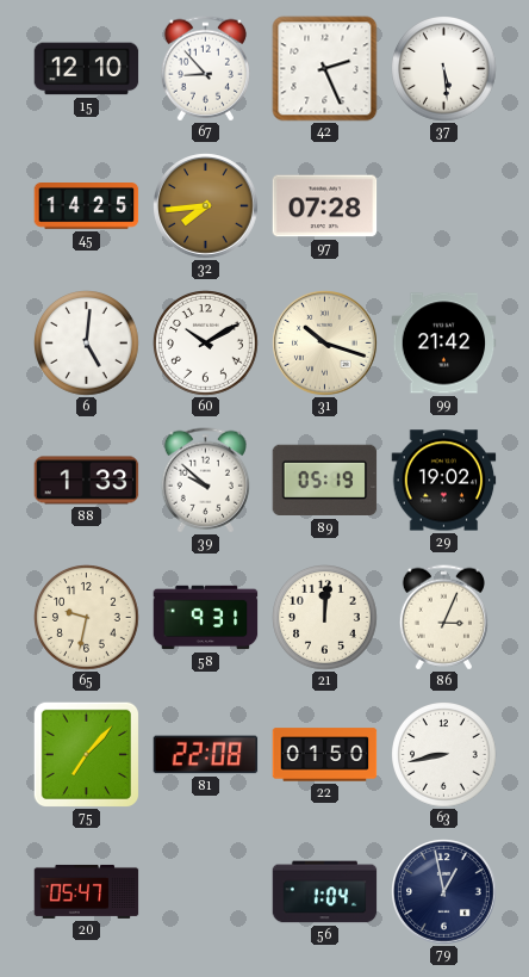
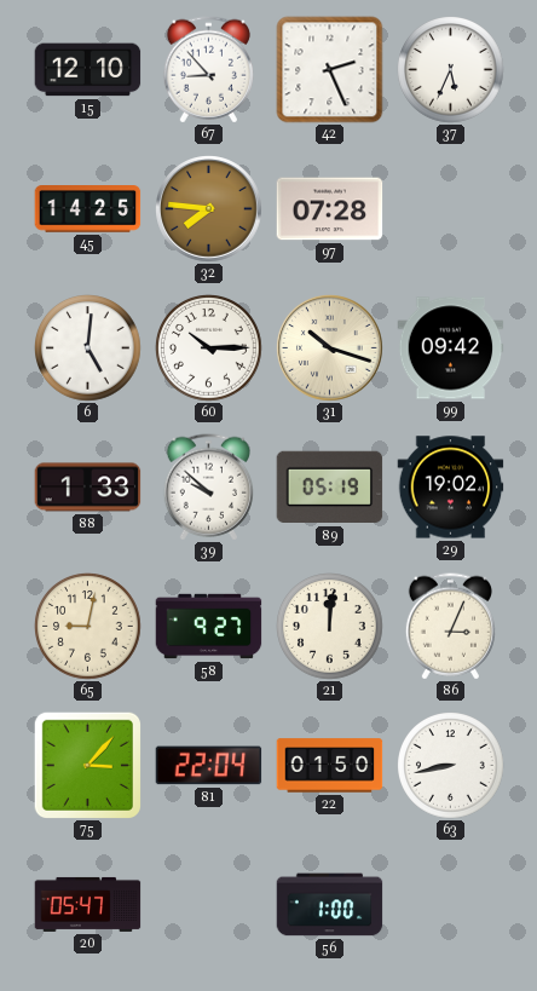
37: 5:29 -> 5:34 (451, 70)
32: 7:44 -> 7:46 (209, 209)
60: 10:10 -> 10:15 (209, 348)
99: 21:42 -> 09:42 (451, 348)
65: 9:32 -> 9:02 (88, 627)
58: 9:31 -> 9:27 (209, 627)
75: 7:07 -> 3:07 (87, 765)
81: 22:08 -> 22:04 (209, 766)
56: 1:04 -> 1:00 (330, 905)
79: 12:58 -> none (444, 892)
